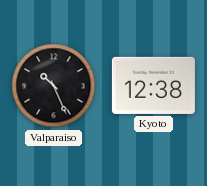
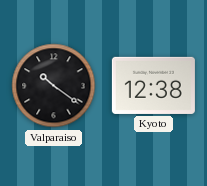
Valparaiso: 10:26 -> 10:21 (54, 86)
